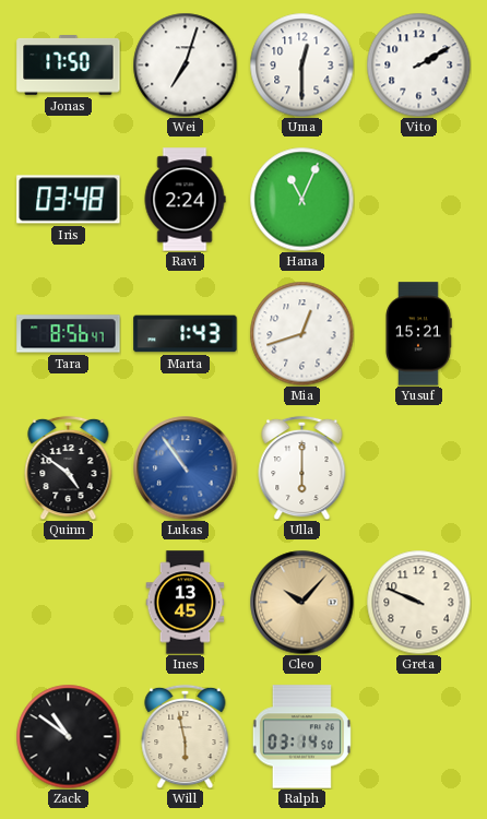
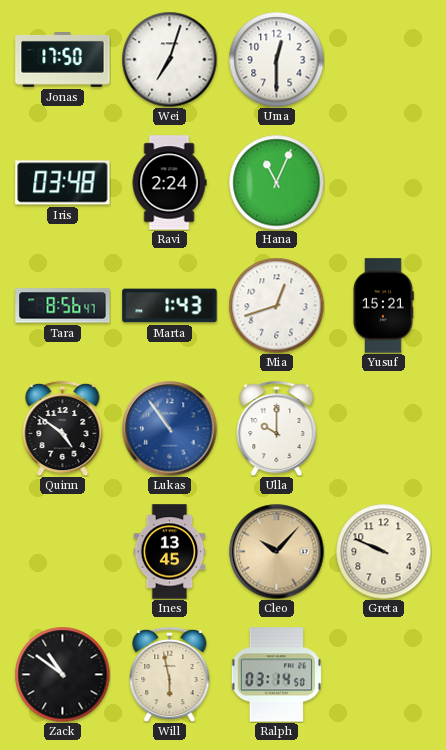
Vito: 2:10 -> none (418, 64)
Ulla: 6:00 -> 10:00 (277, 428)
